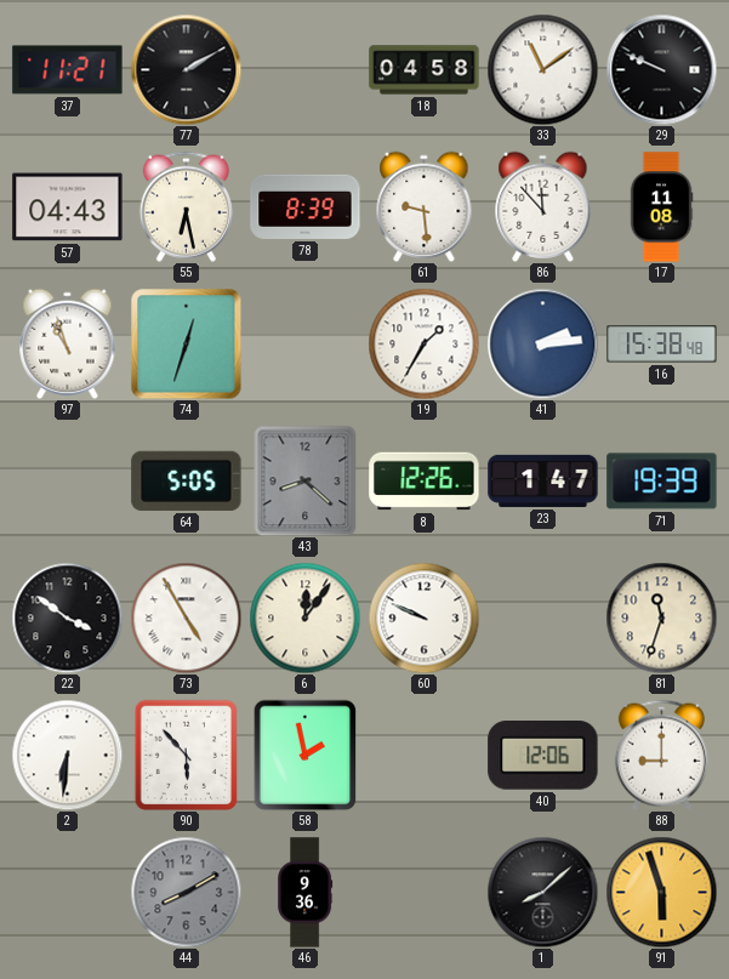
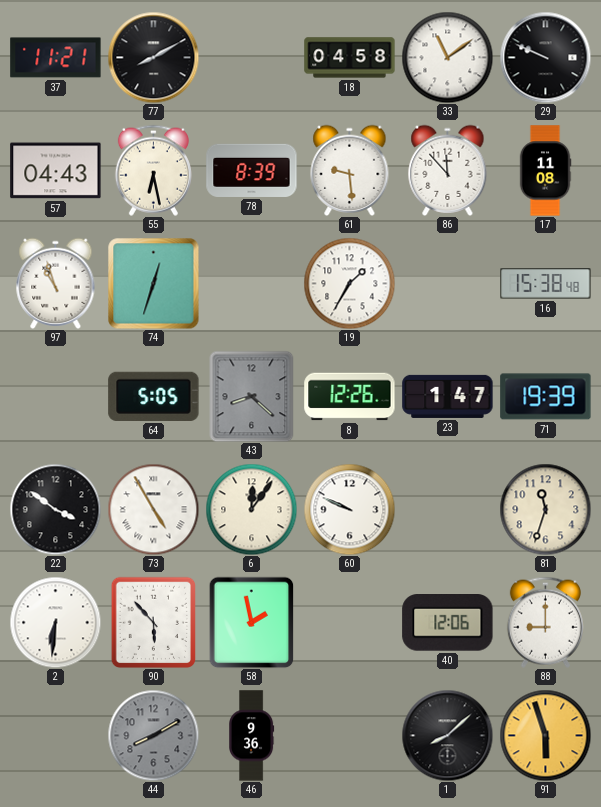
77: 2:10 -> 8:10 (153, 57)
41: 2:14 -> none (542, 343)
